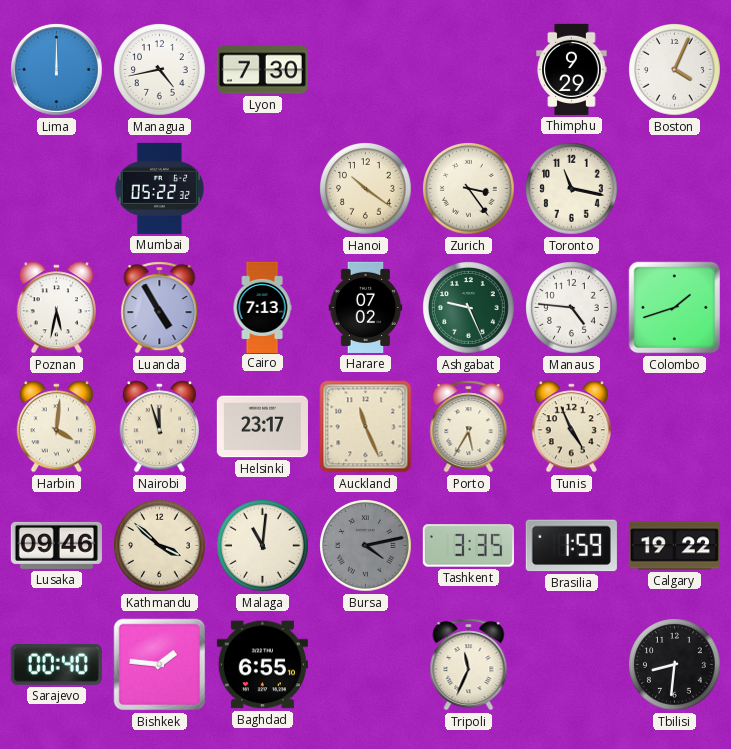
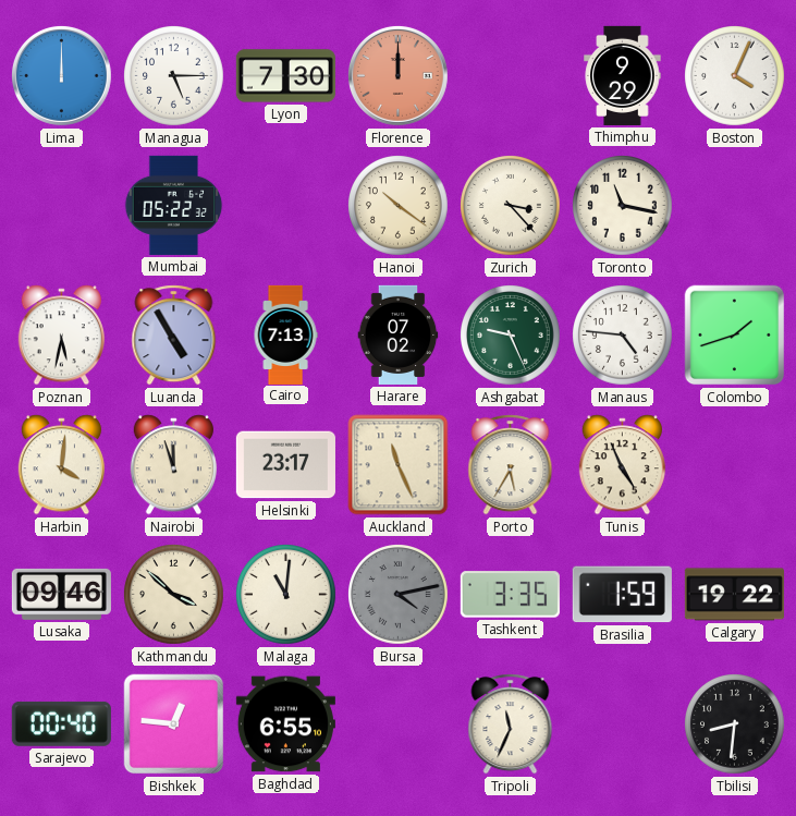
Managua: 4:43 -> 5:15 (174, 76)
Florence: none -> 12:00 (397, 75)
Zurich: 3:24 -> 3:23 (511, 206)
Bishkek: 1:46 -> 12:46 (174, 724)
